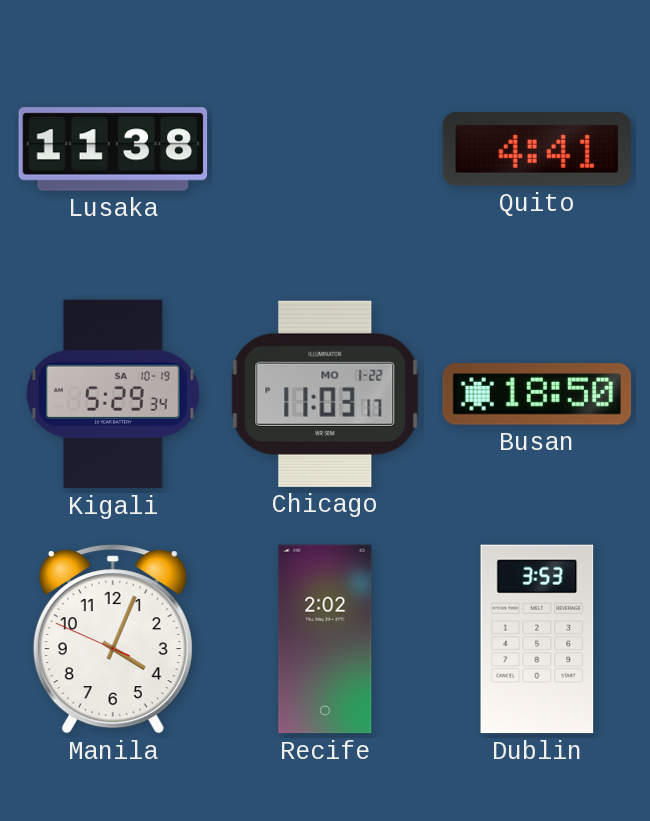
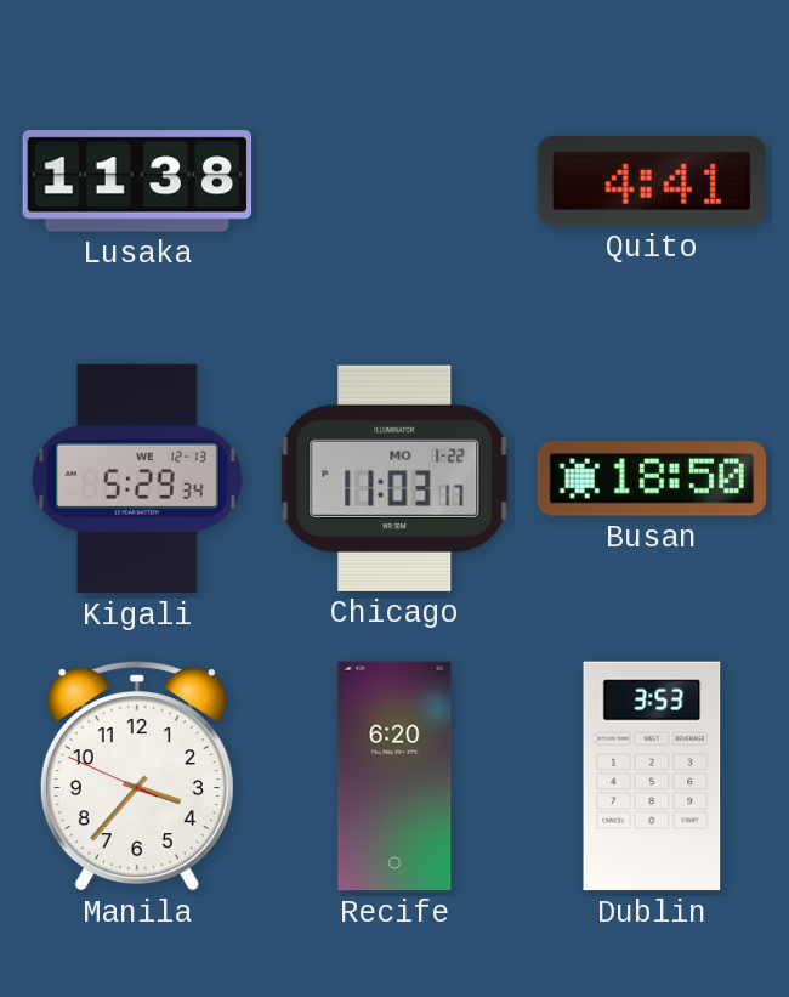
Kigali date: SA 10-19 -> WE 12-13 (137, 478)
Manila: 4:03 -> 3:36 (137, 776)
Recife: 2:02 -> 6:20 (394, 776)
